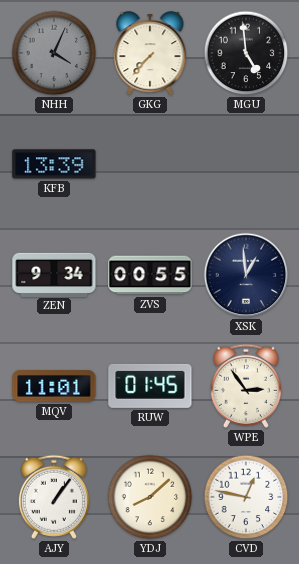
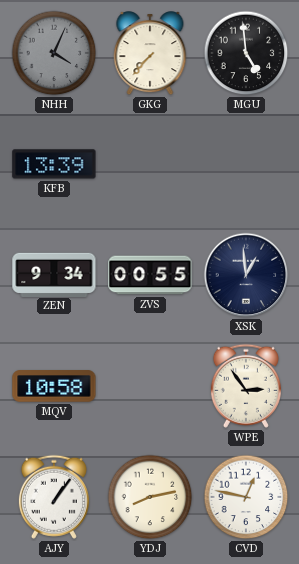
MQV: 11:01 -> 10:58 (54, 386)
RUW: 01:45 -> none (150, 386)
YDJ: 8:08 -> 8:13 (150, 497)
